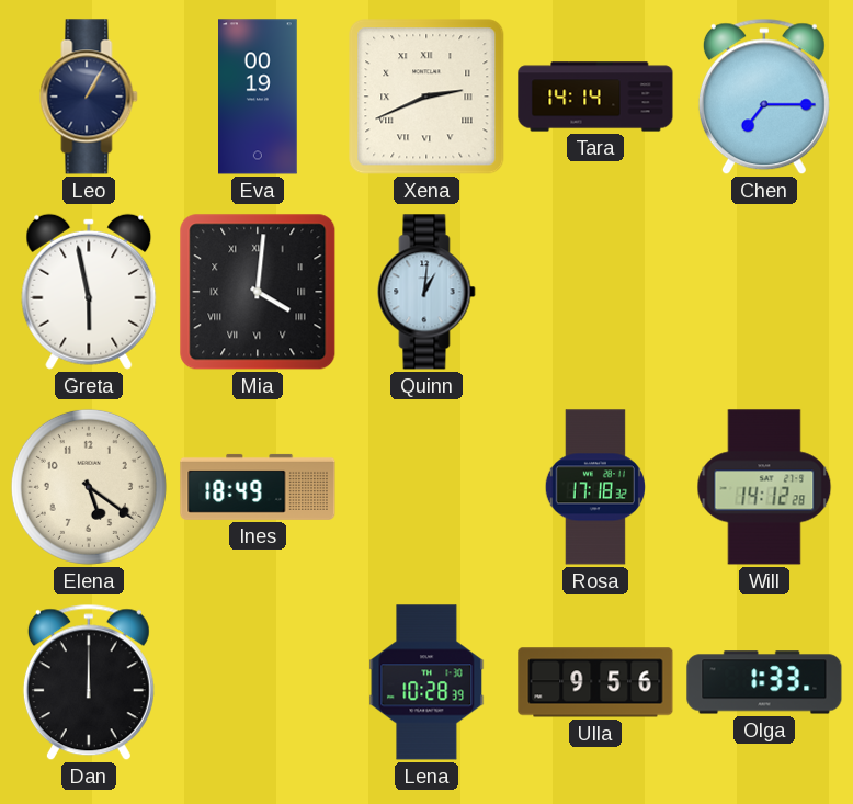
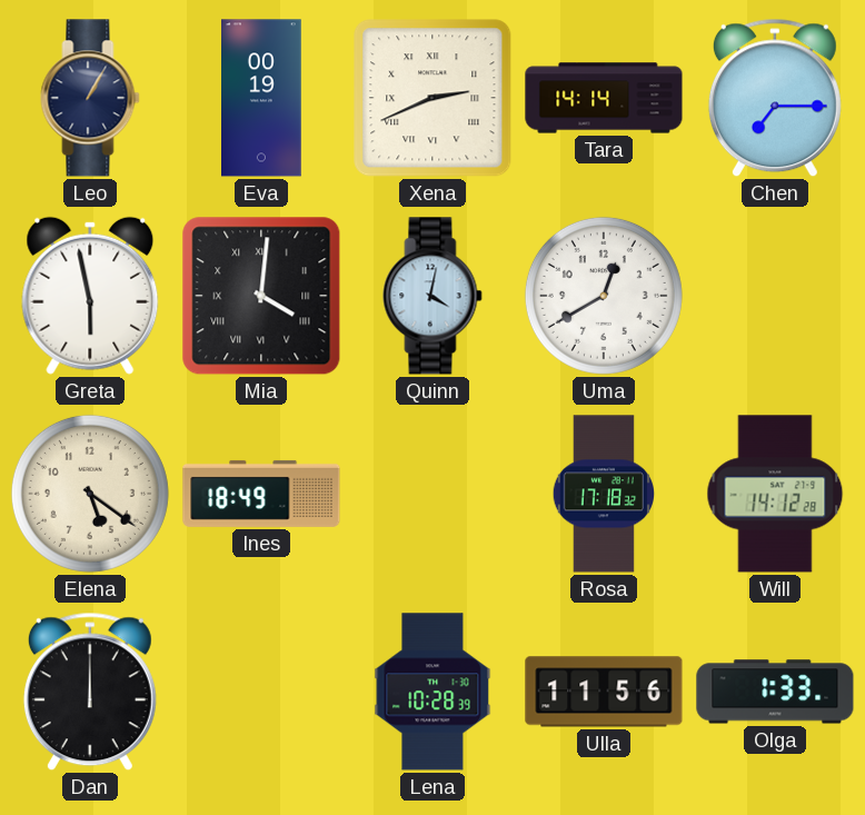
Quinn: 1:01 -> 4:02 (432, 296)
Uma: none -> 12:40 (604, 296)
Ulla: 9:56 -> 11:56 (604, 692)
